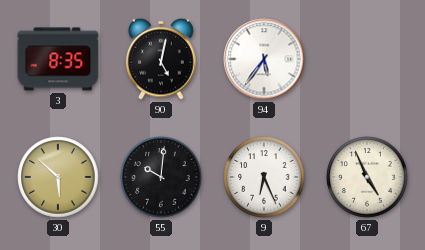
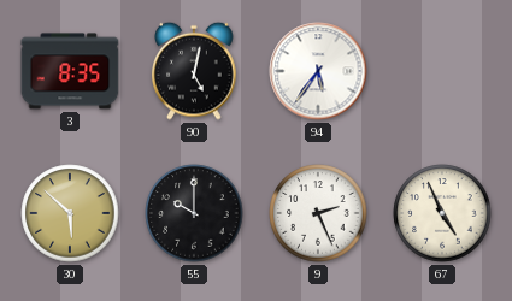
55: 10:01 -> 10:00 (194, 213)
9: 6:26 -> 2:26 (318, 213)
